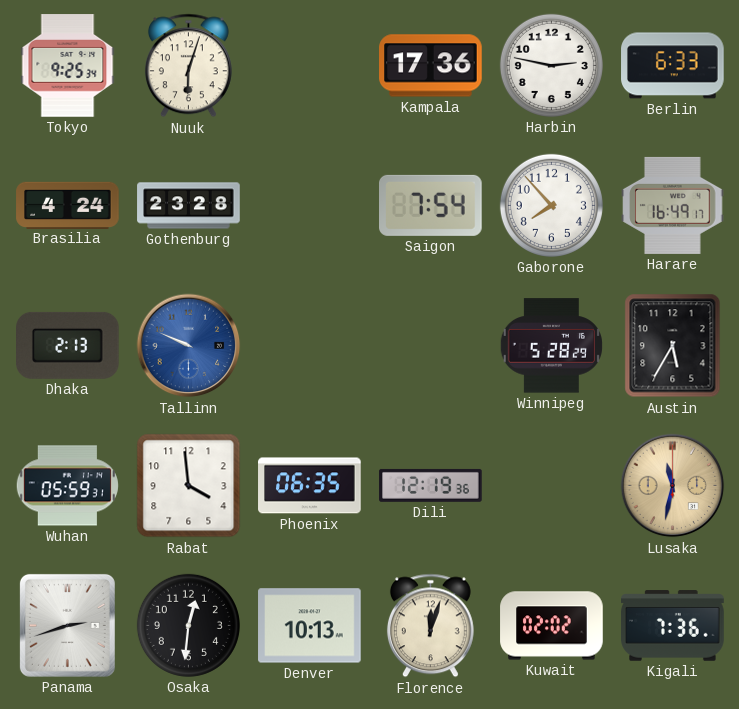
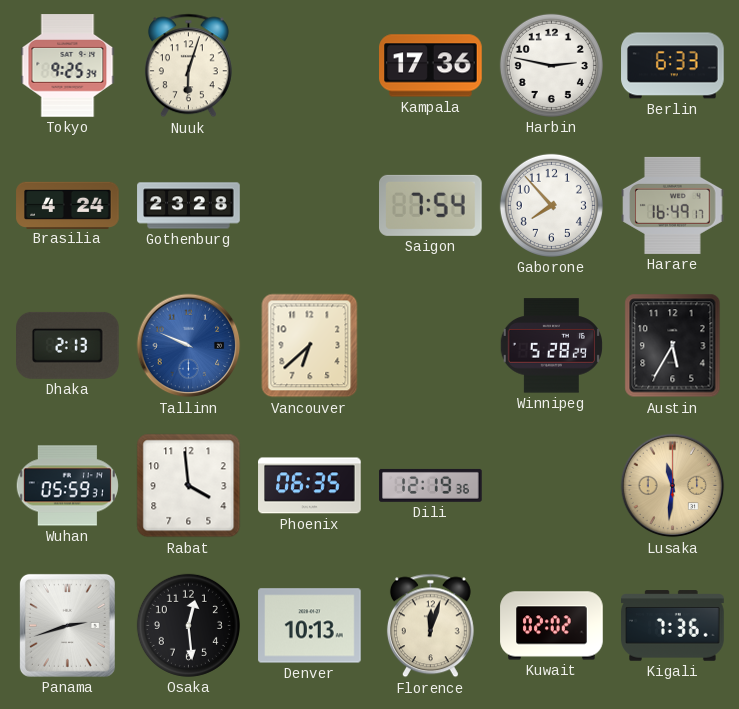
Vancouver: none -> 6:38 (310, 346)
Lusaka: 11:32 -> 11:31 (673, 486)
Osaka: 12:31 -> 12:29 (188, 625)
